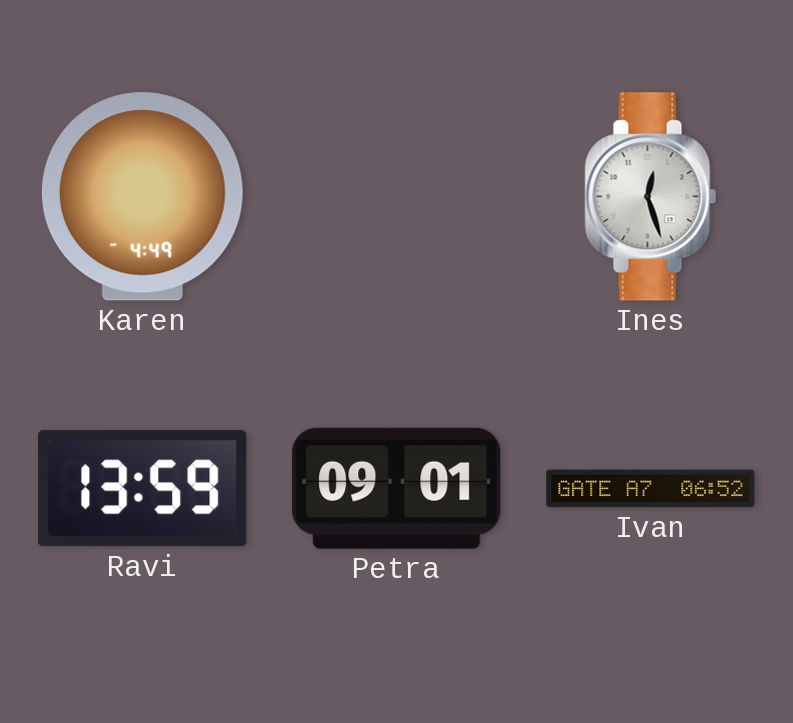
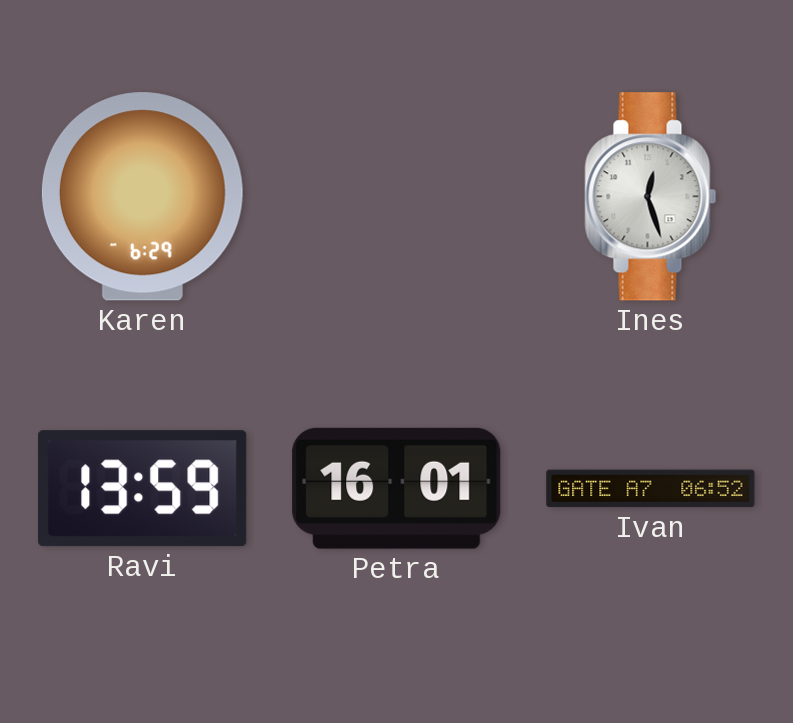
Karen: 4:49 -> 6:29 (142, 197)
Petra: 09:01 -> 16:01 (397, 488)
